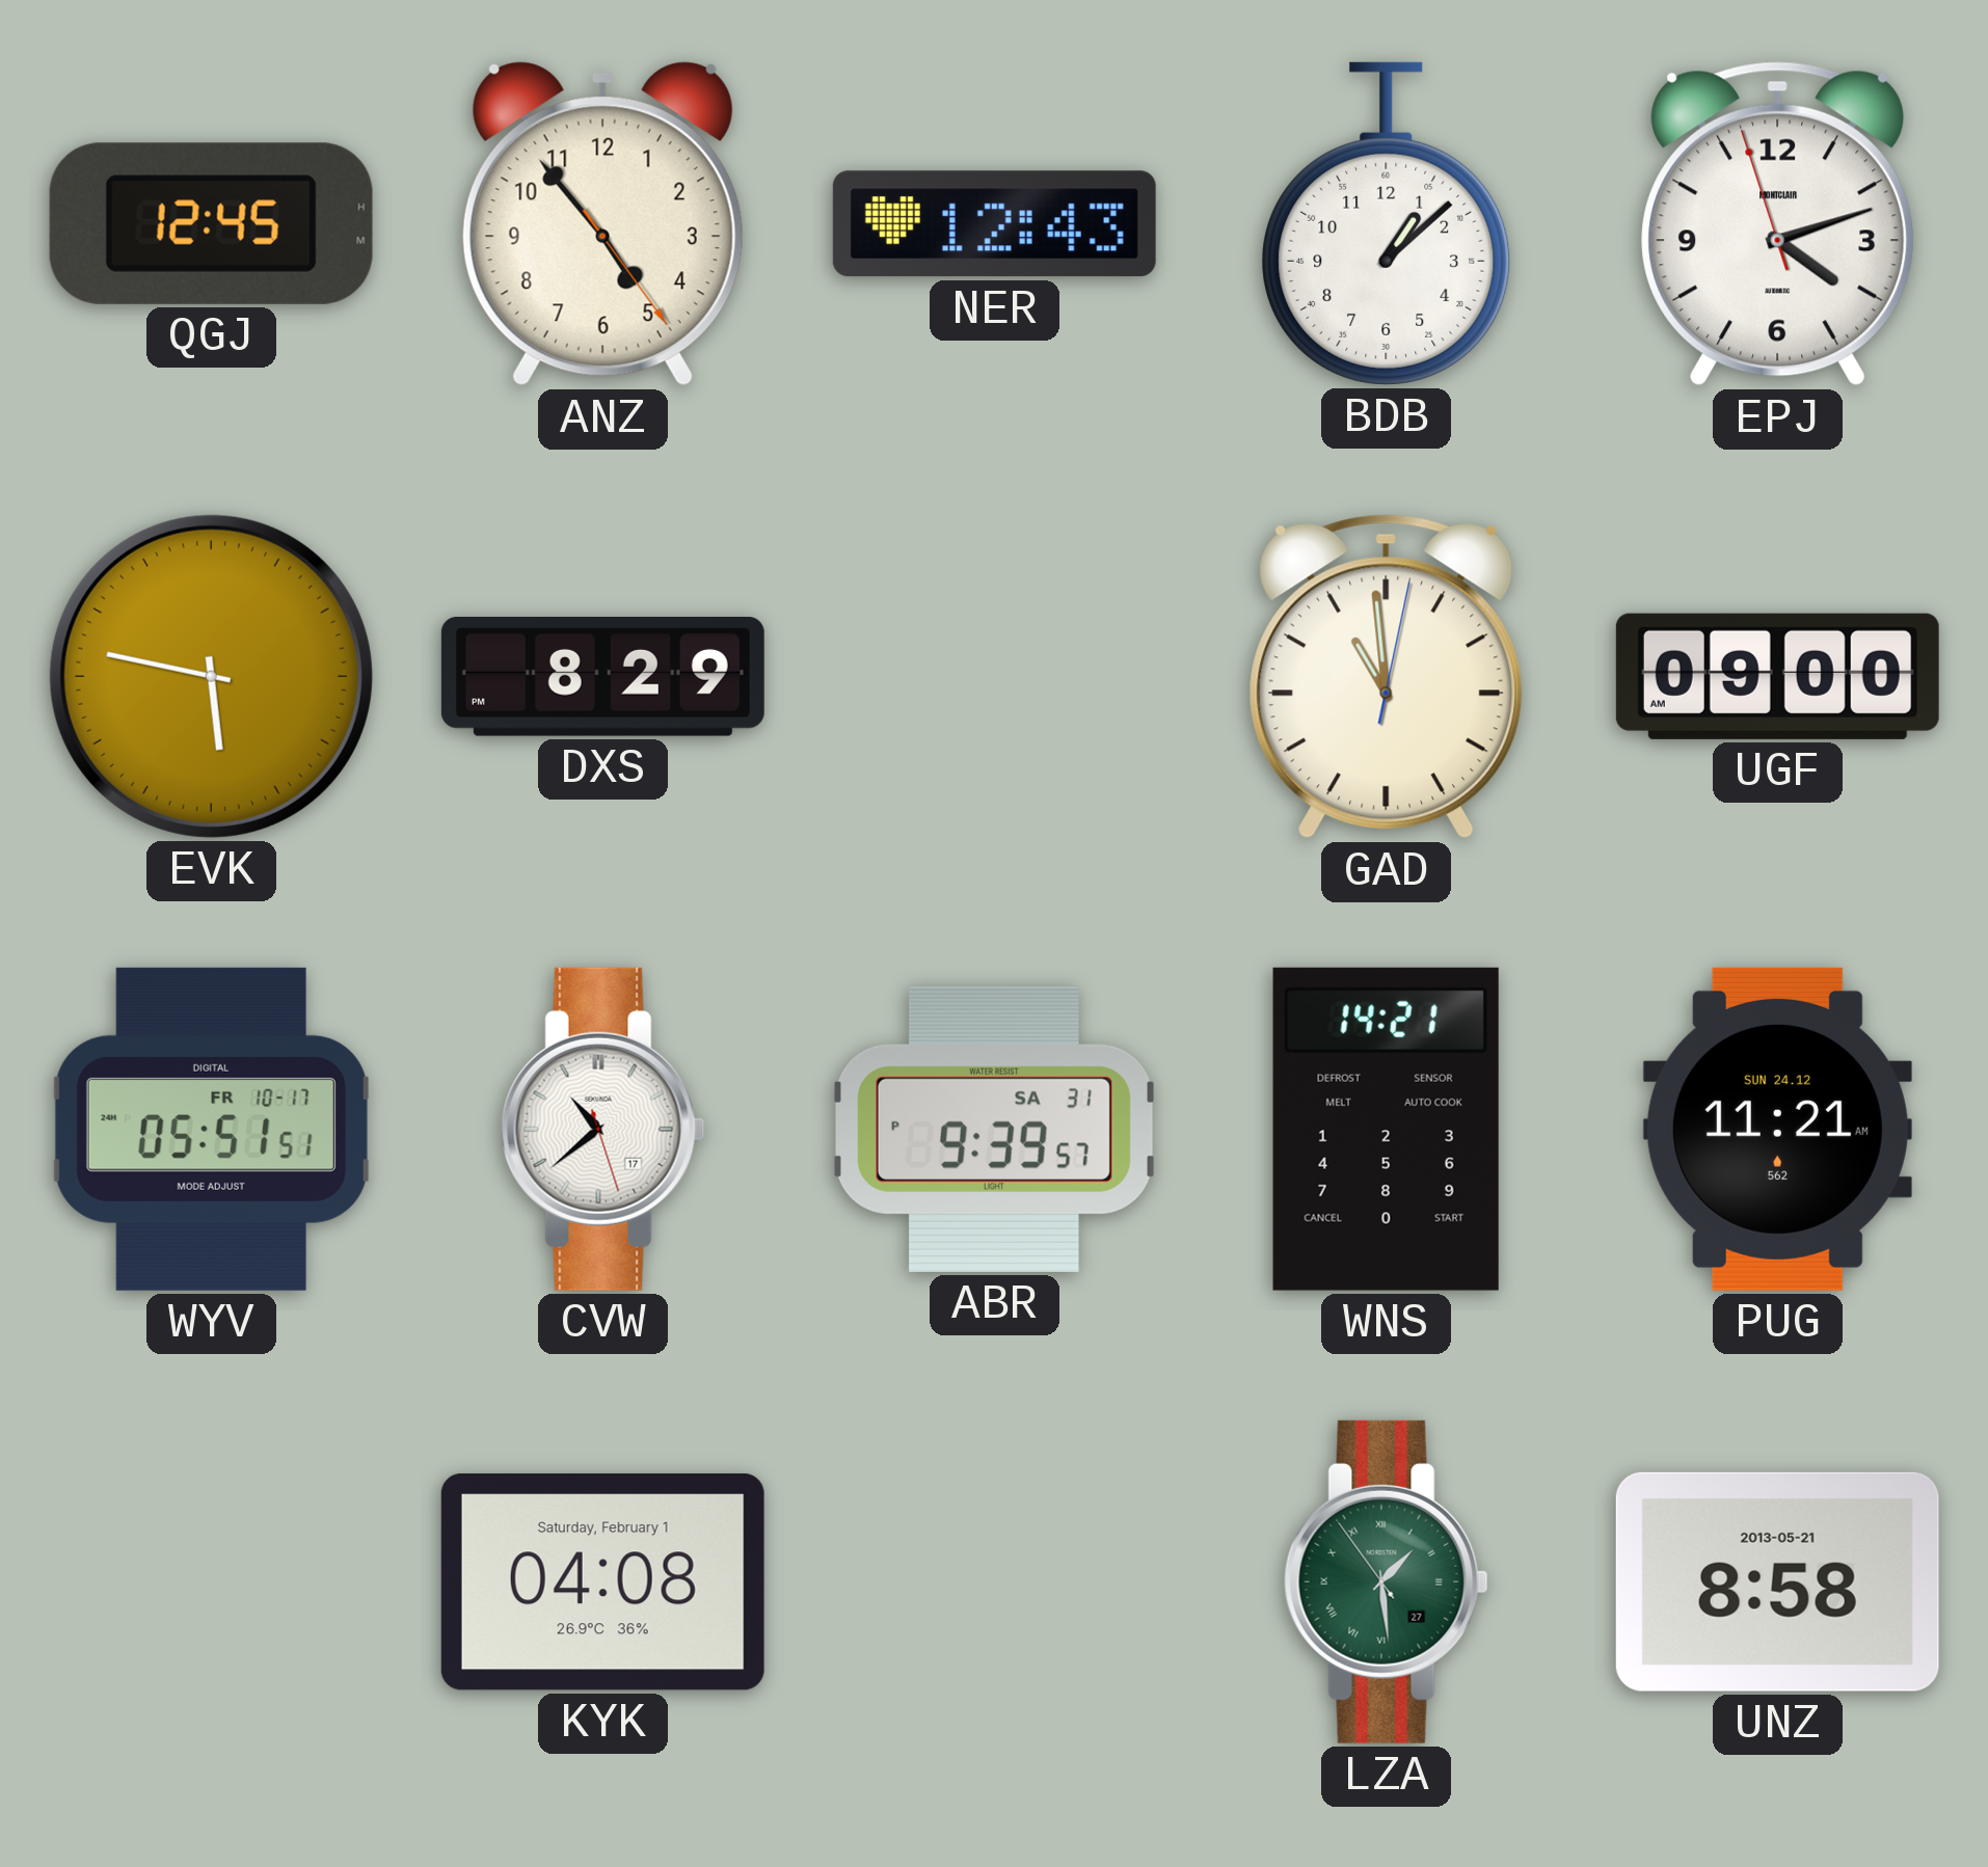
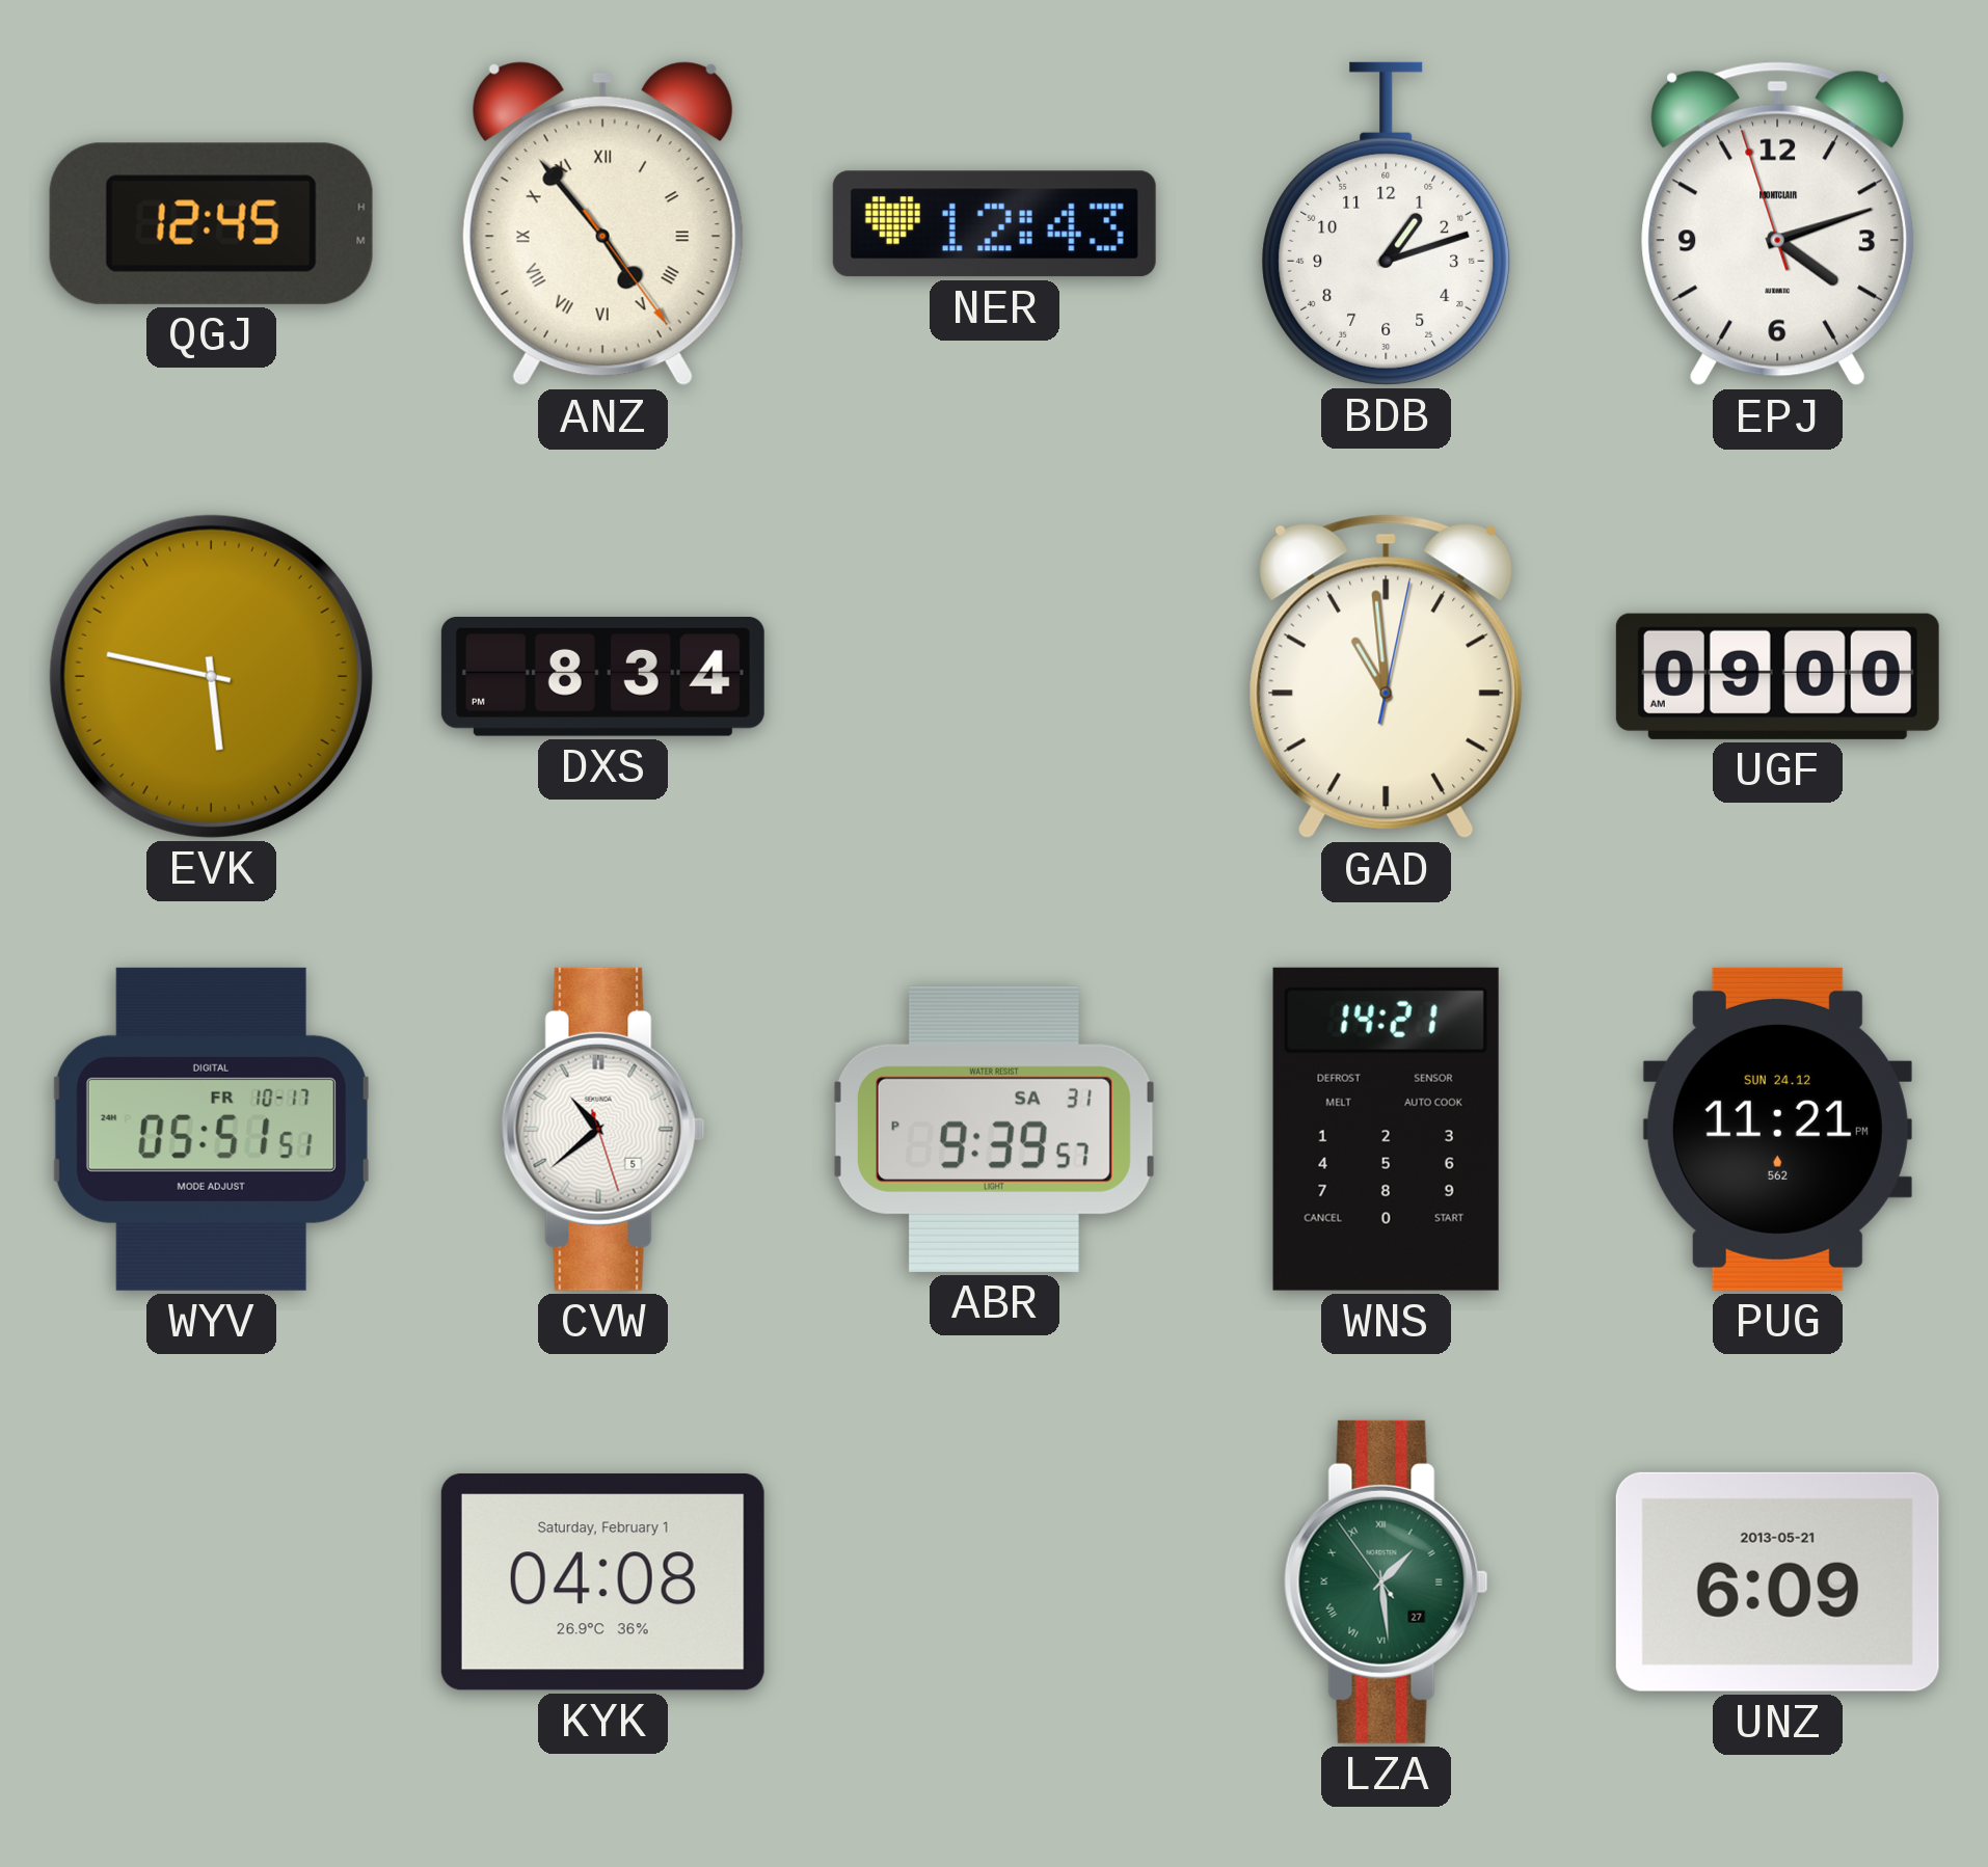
ANZ numerals: Arabic -> Roman (602, 224)
BDB: 1:08 -> 1:12 (1387, 223)
DXS: 8:29 -> 8:34 (602, 677)
CVW date: 17 -> 5 (602, 1129)
PUG: 11:21 AM -> 11:21 PM (1777, 1129)
UNZ: 8:58 -> 6:09 (1777, 1581)
